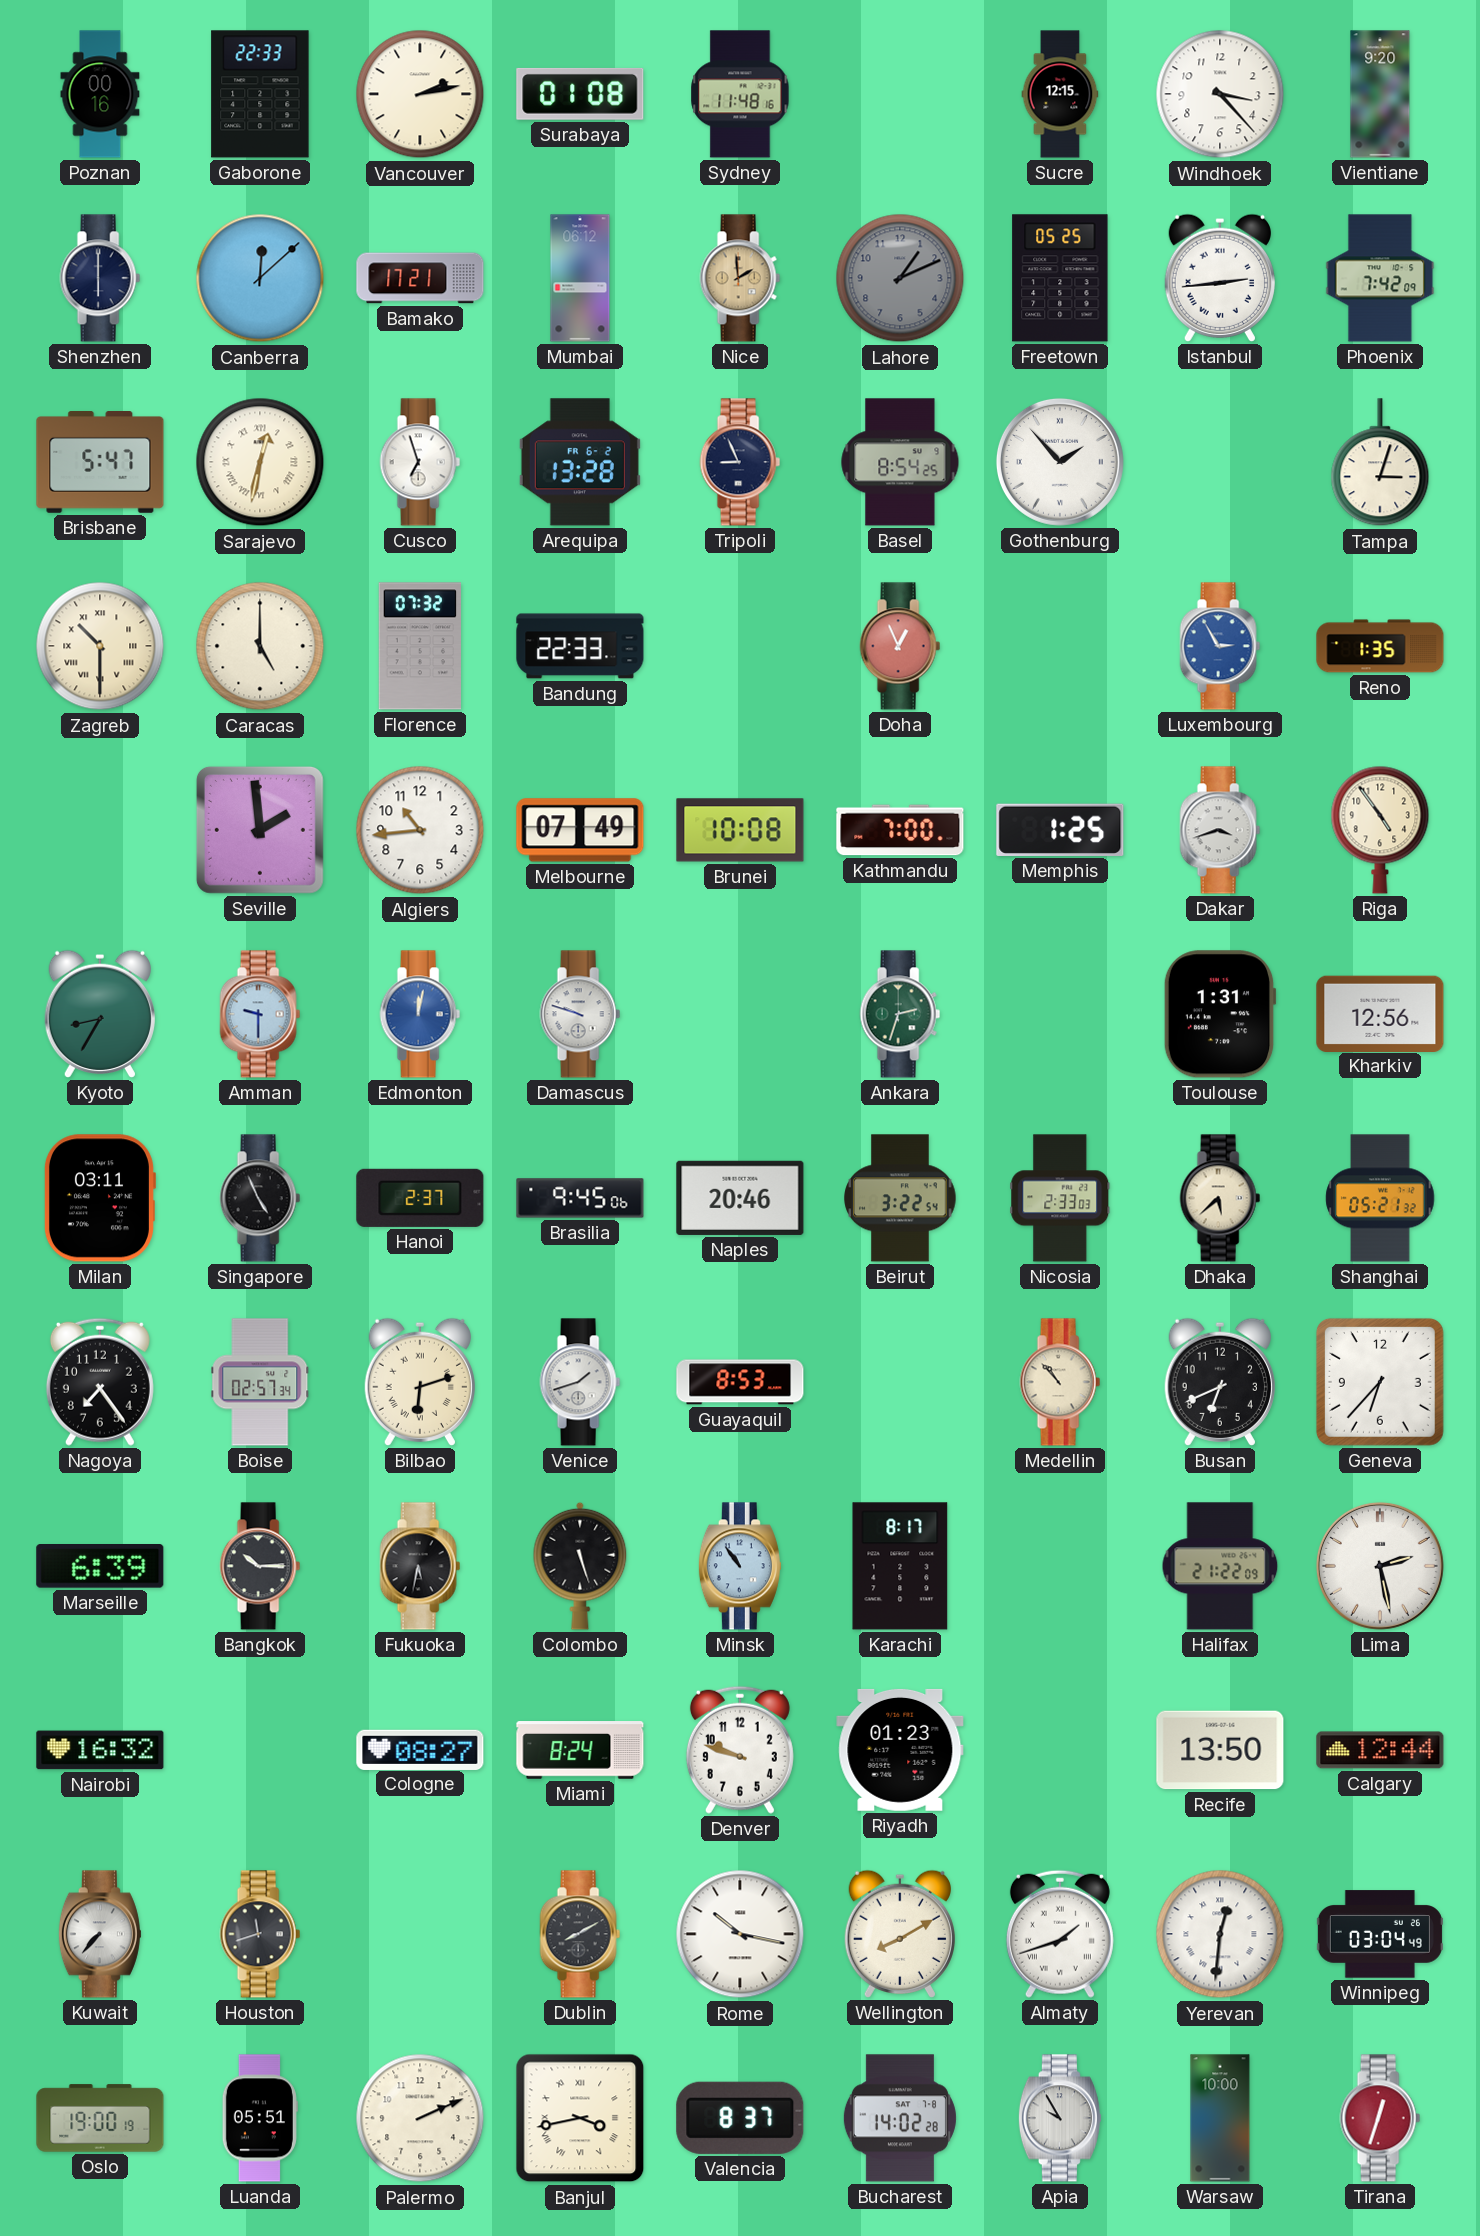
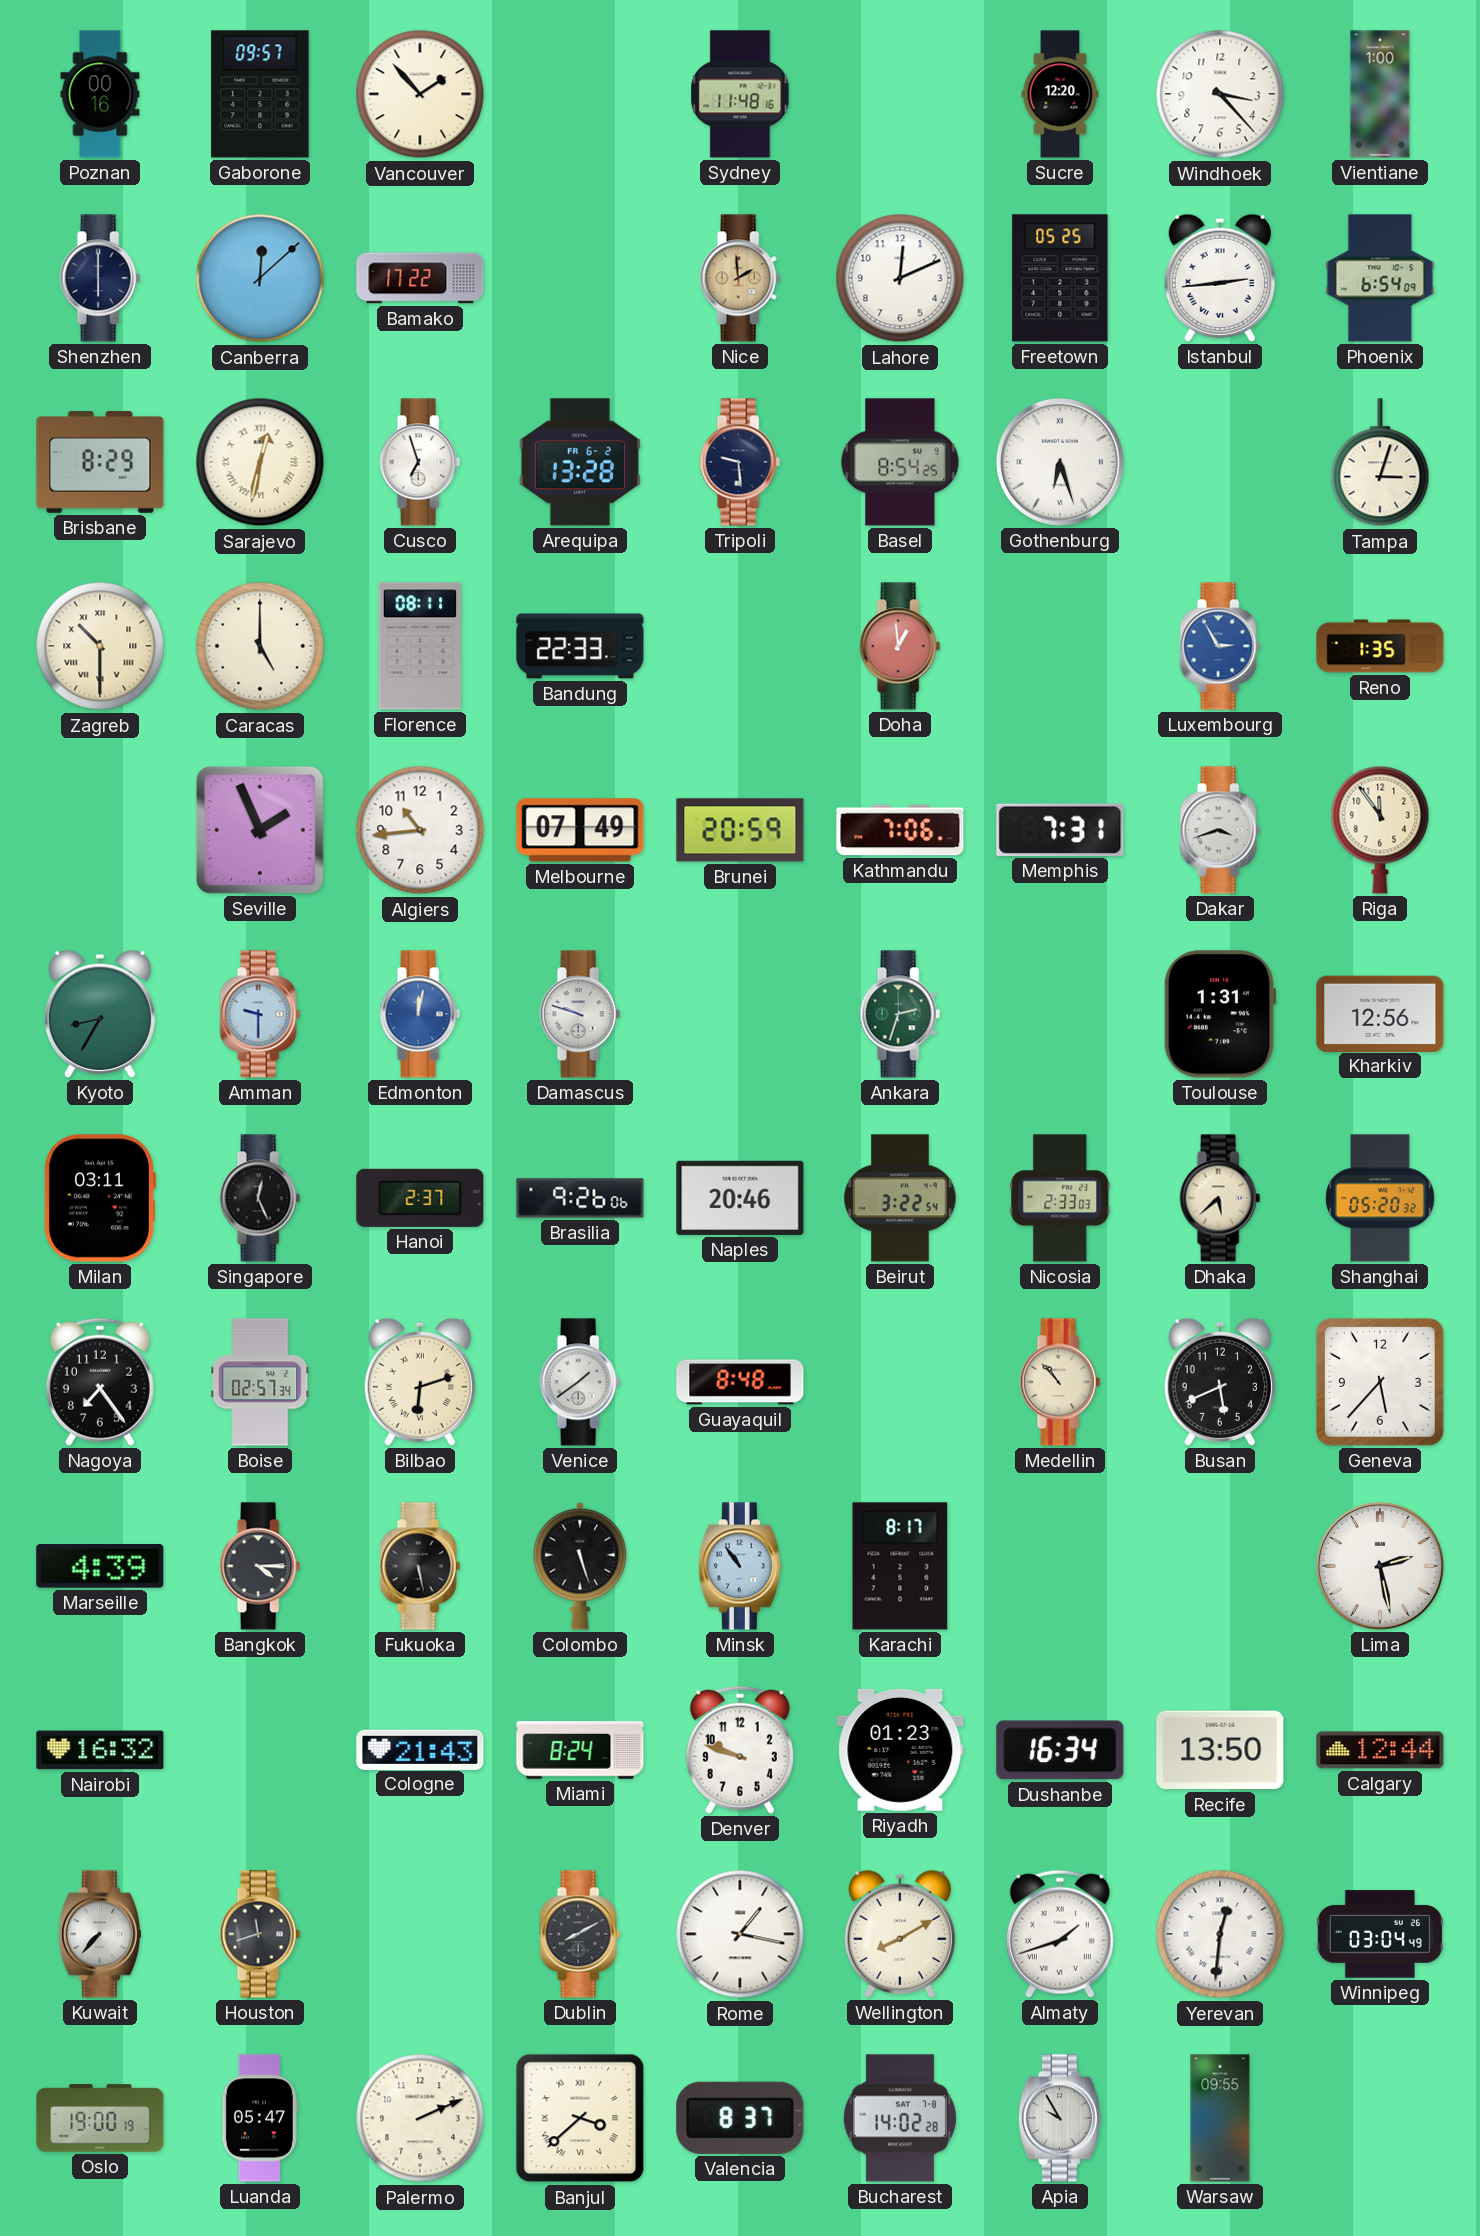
Gaborone: 22:33 -> 09:57 (260, 94)
Vancouver: 2:13 -> 1:53 (420, 94)
Surabaya: 01:08 -> none (580, 94)
Sucre: 12:15 -> 12:20 (1060, 94)
Vientiane: 9:20 -> 1:00 (1380, 94)
Bamako: 17:21 -> 17:22 (420, 278)
Mumbai: 06:12 -> none (580, 278)
Lahore: 1:11 -> 12:11 (900, 278)
Lahore dial: grey -> white (900, 278)
Phoenix: 7:42 -> 6:54 (1380, 278)
Brisbane: 5:47 -> 8:29 (100, 463)
Tripoli: 8:56 -> 9:29 (740, 462)
Gothenburg: 1:53 -> 6:27 (1060, 462)
Florence: 07:32 -> 08:11 (420, 646)
Doha: 12:56 -> 12:59 (900, 646)
Seville: 1:59 -> 1:56 (260, 830)
Brunei: 10:08 -> 20:59 (740, 830)
Kathmandu: 7:00 -> 7:06 (900, 830)
Memphis: 1:25 -> 7:31 (1060, 830)
Riga: 4:54 -> 11:54 (1380, 830)
Singapore: 4:56 -> 12:26 (260, 1198)
Brasilia: 9:45 -> 9:26 (580, 1198)
Shanghai: 05:21 -> 05:20 (1380, 1198)
Venice: 1:42 -> 1:39 (580, 1382)
Guayaquil: 8:53 -> 8:48 (740, 1382)
Busan: 6:41 -> 5:41 (1220, 1382)
Geneva: 6:37 -> 5:37 (1380, 1382)
Marseille: 6:39 -> 4:39 (100, 1567)
Bangkok: 10:15 -> 4:15 (260, 1566)
Fukuoka: 5:32 -> 5:28 (420, 1566)
Halifax: 21:22 -> none (1220, 1566)
Cologne: 08:27 -> 21:43 (420, 1749)
Dushanbe: none -> 16:34 (1060, 1750)
Rome: 10:17 -> 1:17 (740, 1934)
Luanda: 05:51 -> 05:47 (260, 2118)
Banjul: 3:43 -> 3:38 (580, 2118)
Warsaw: 10:00 -> 09:55 (1220, 2118)
Tirana: 12:33 -> none (1380, 2118)
